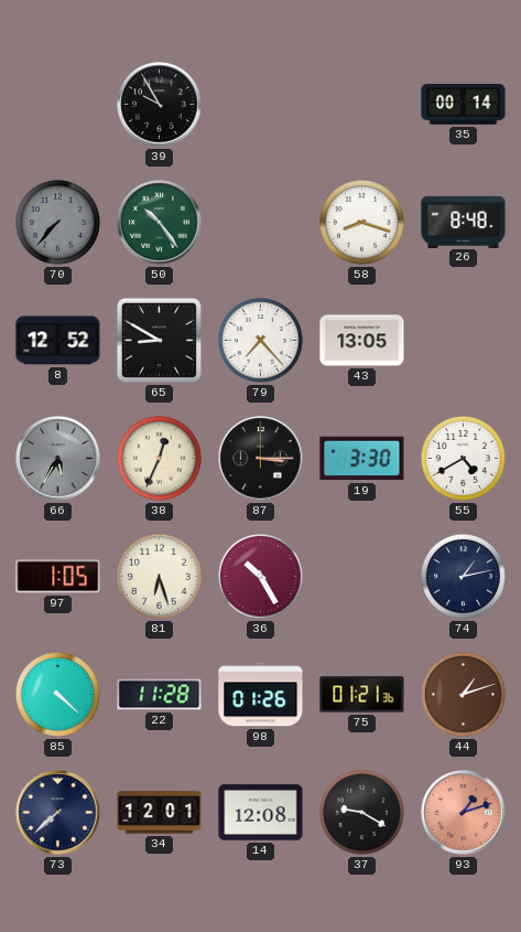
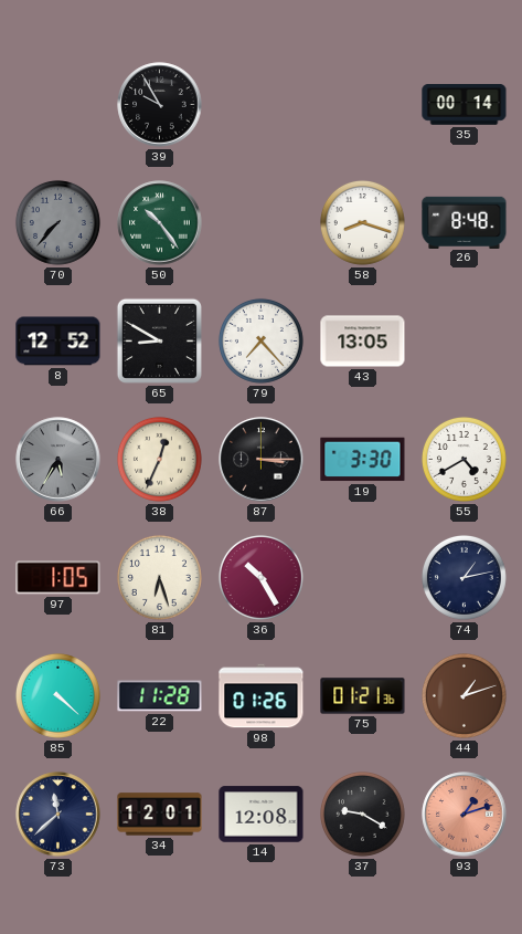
73: 7:38 -> 11:38 (58, 815)
